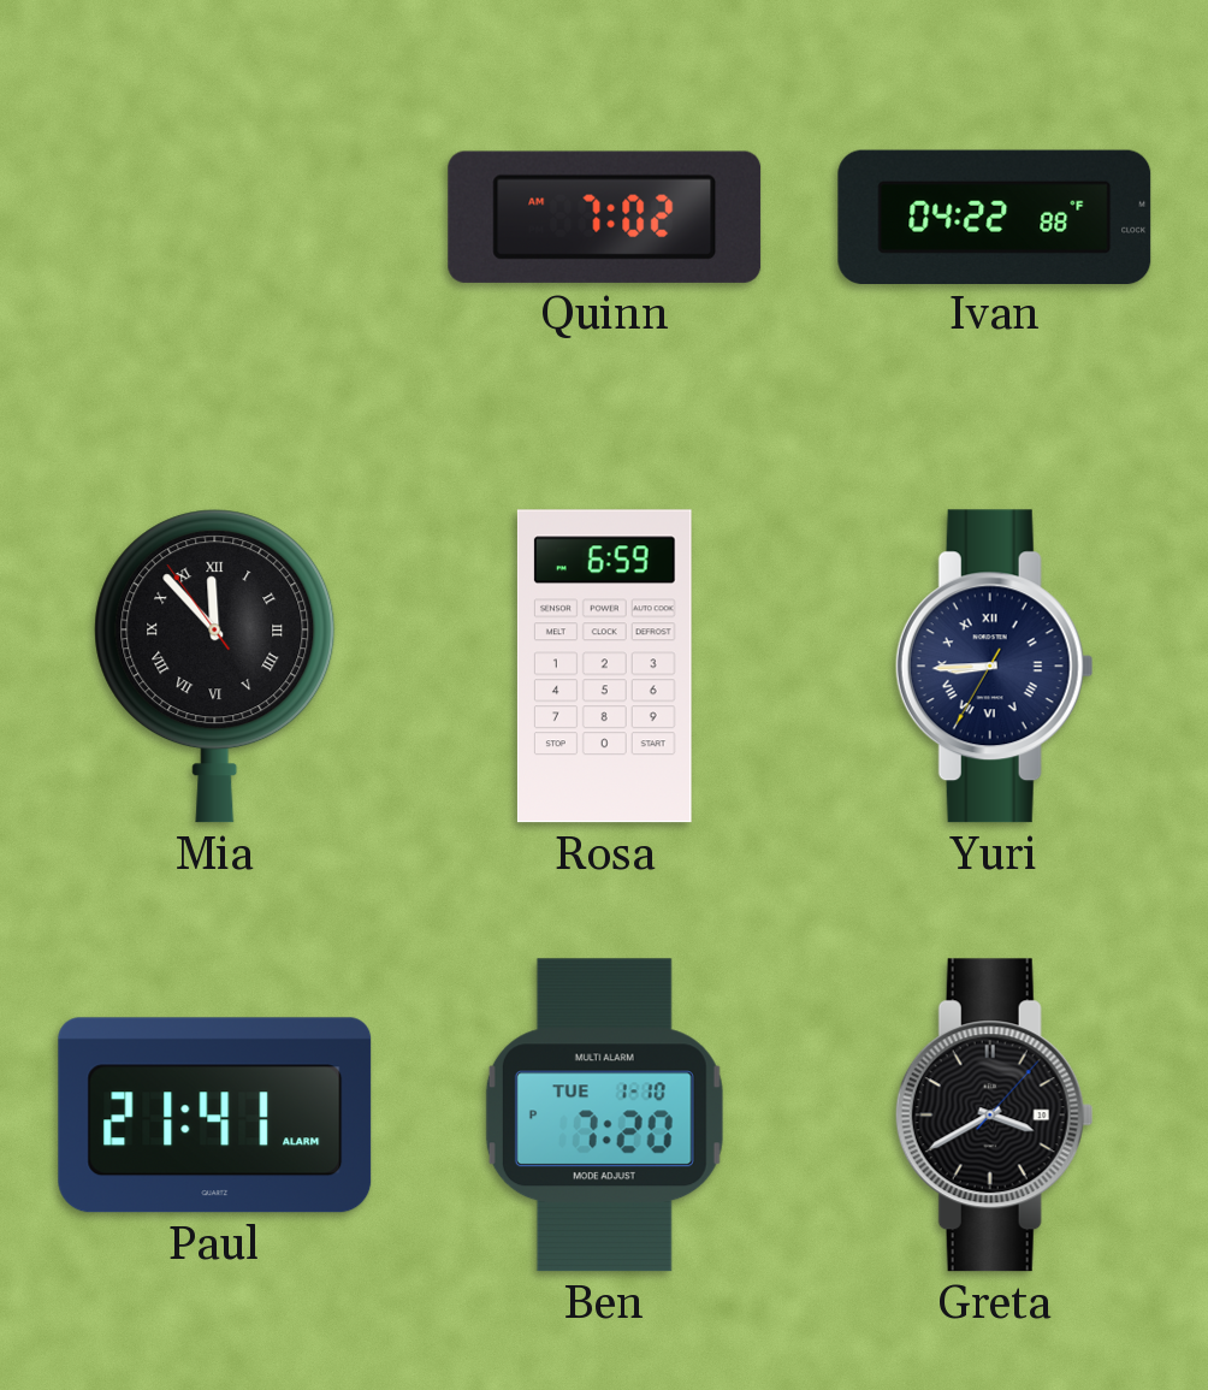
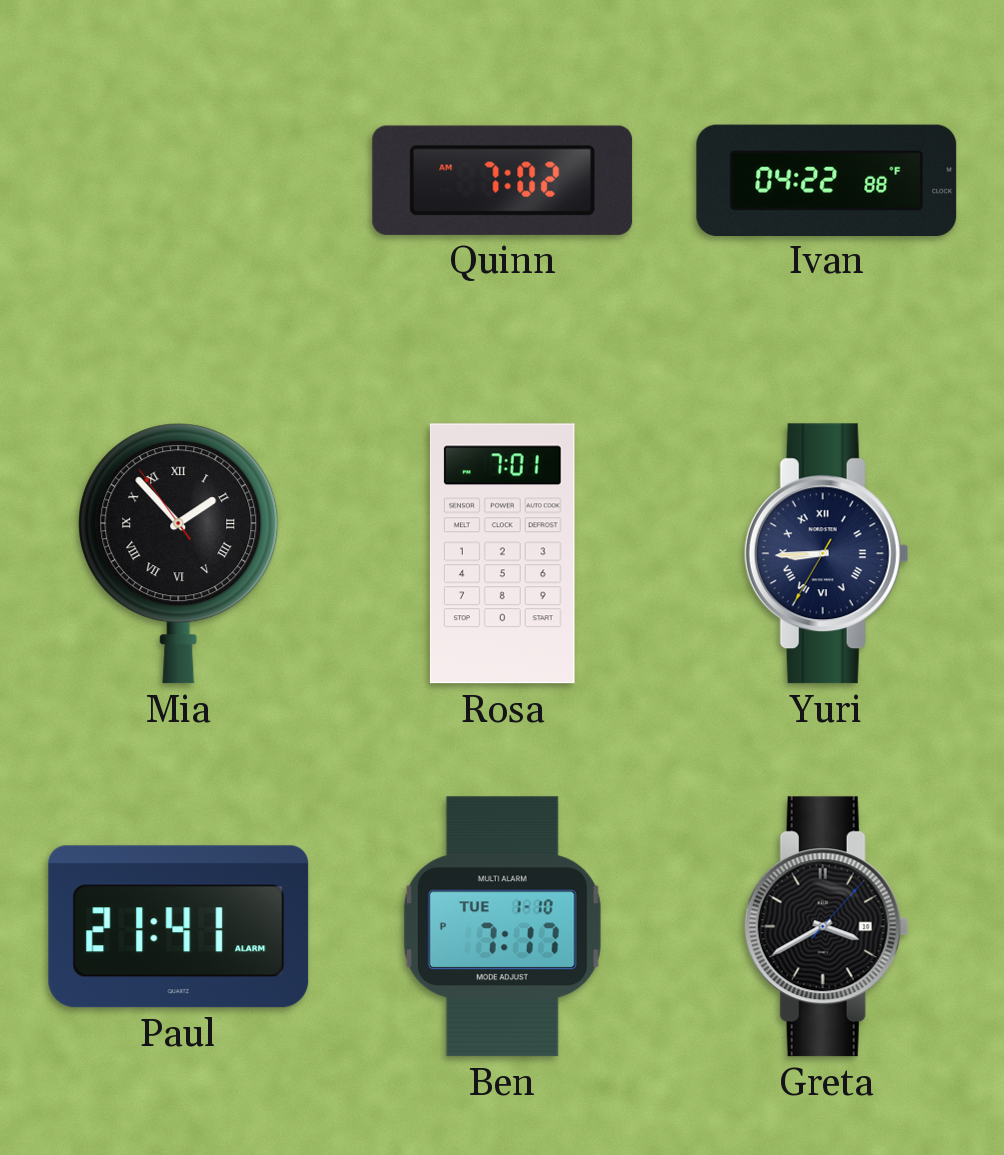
Mia: 11:52 -> 1:52 (179, 554)
Rosa: 6:59 -> 7:01 (502, 554)
Ben: 7:20 -> 7:17 (502, 927)
